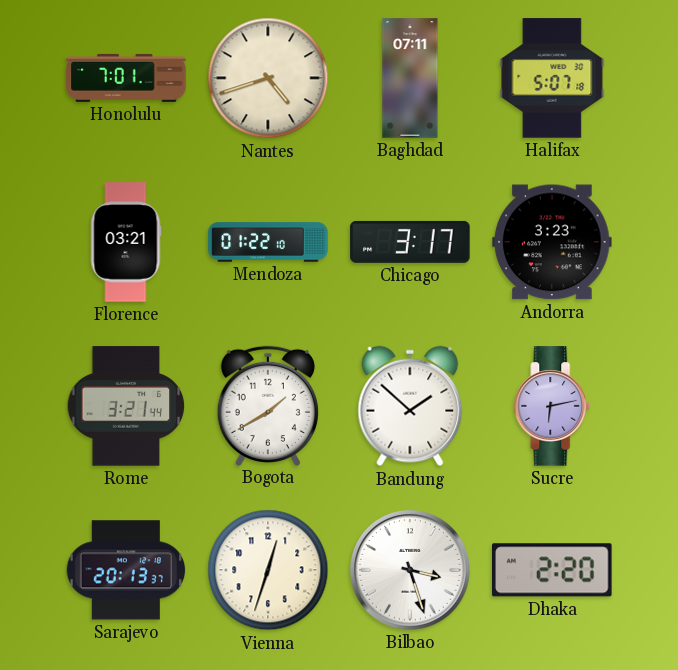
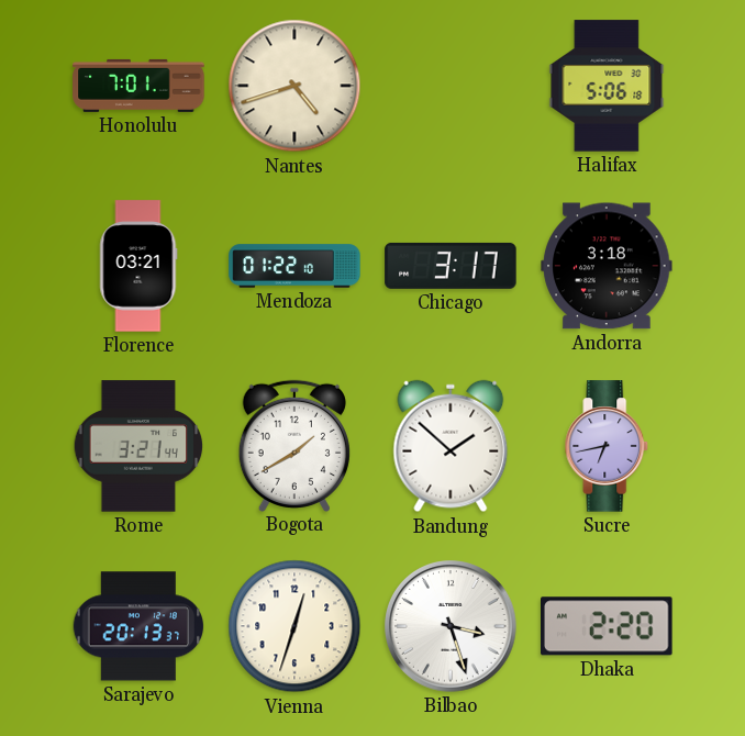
Baghdad: 07:11 -> none (410, 78)
Halifax: 5:07 -> 5:06 (607, 86)
Andorra: 3:23 -> 3:18 (607, 266)
Sucre: 6:13 -> 6:43 (607, 446)
